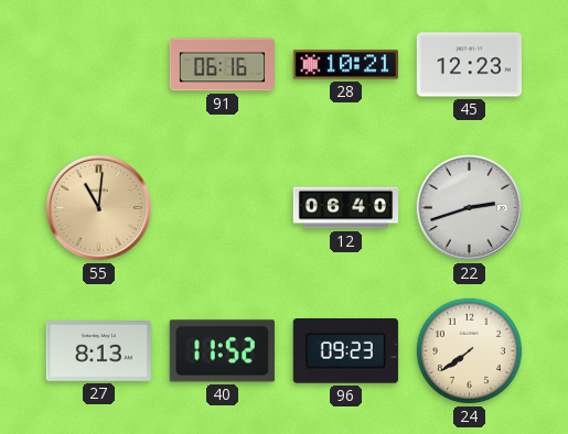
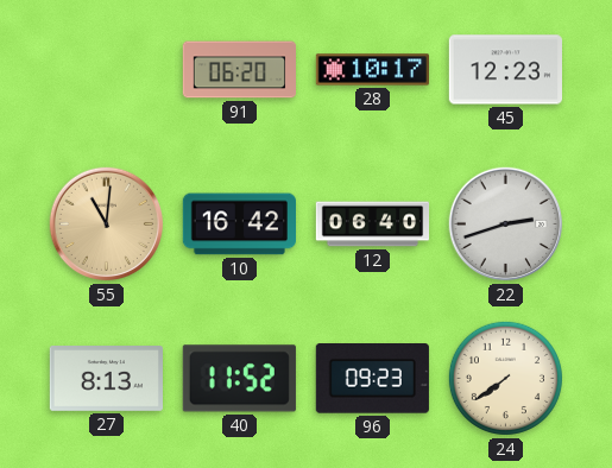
91: 06:16 -> 06:20 (239, 70)
28: 10:21 -> 10:17 (372, 70)
10: none -> 16:42 (239, 224)
